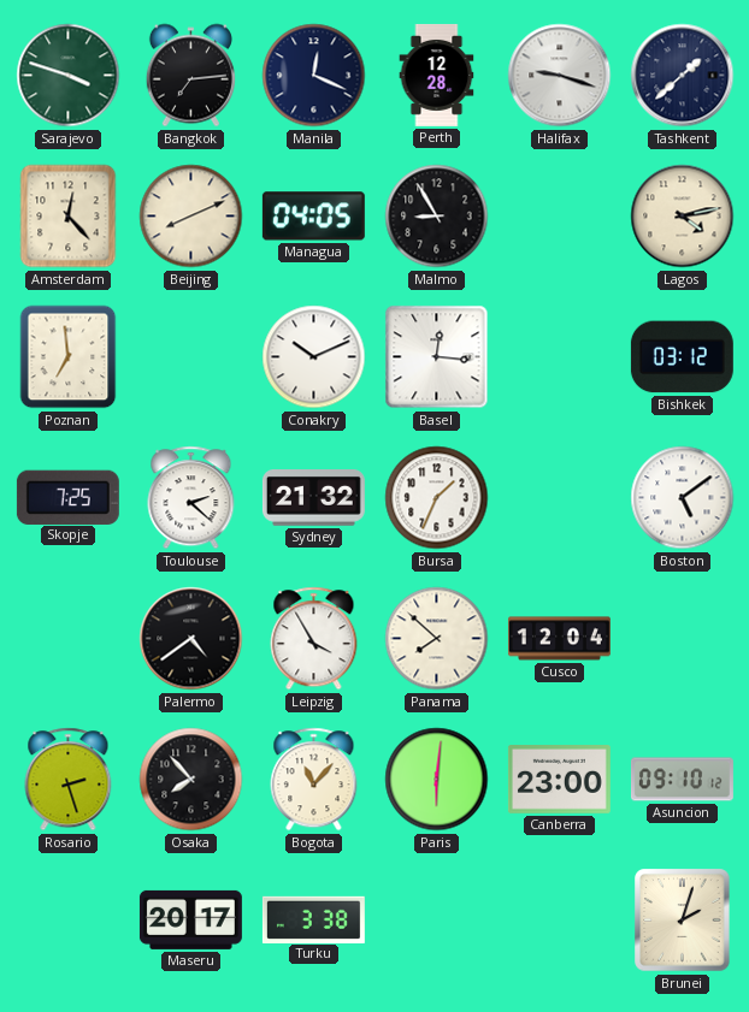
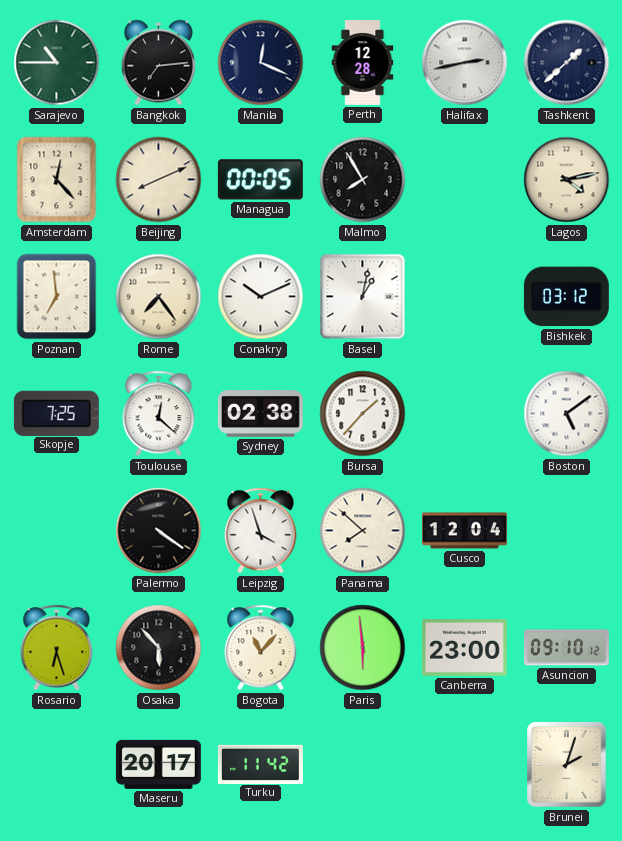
Sarajevo: 3:48 -> 10:45 (57, 63)
Halifax: 9:18 -> 2:43 (465, 63)
Managua: 04:05 -> 00:05 (260, 180)
Malmo: 8:55 -> 7:55 (363, 180)
Rome: none -> 7:24 (159, 297)
Basel: 12:16 -> 1:02 (363, 297)
Toulouse: 2:22 -> 12:22 (159, 414)
Sydney: 21:32 -> 02:38 (260, 414)
Bursa: 1:34 -> 1:37 (363, 414)
Palermo: 4:39 -> 4:21 (159, 531)
Leipzig: 3:55 -> 3:57 (261, 531)
Rosario: 2:27 -> 6:27 (57, 648)
Osaka: 7:53 -> 5:53 (159, 648)
Paris: 6:01 -> 5:59 (363, 648)
Turku: 3:38 -> 11:42 (260, 764)
